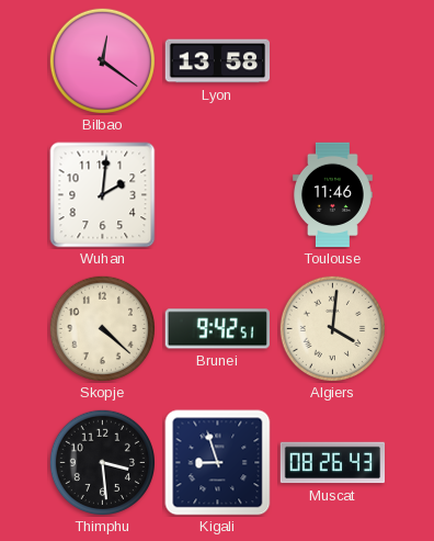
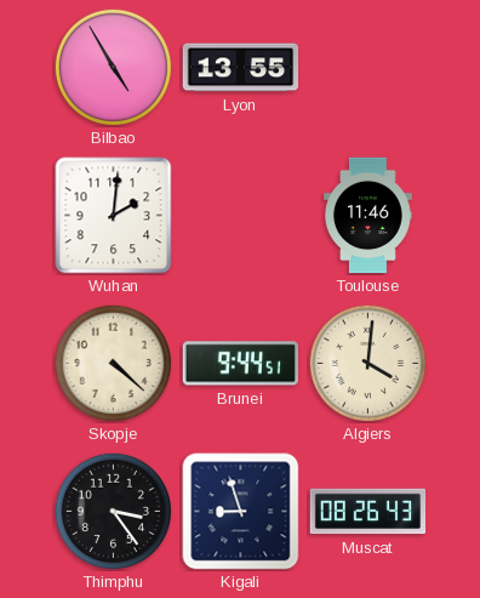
Bilbao: 12:21 -> 4:55 (113, 67)
Lyon: 13:58 -> 13:55 (241, 68)
Brunei: 9:42 -> 9:44 (240, 364)
Thimphu: 3:29 -> 3:24 (113, 511)
